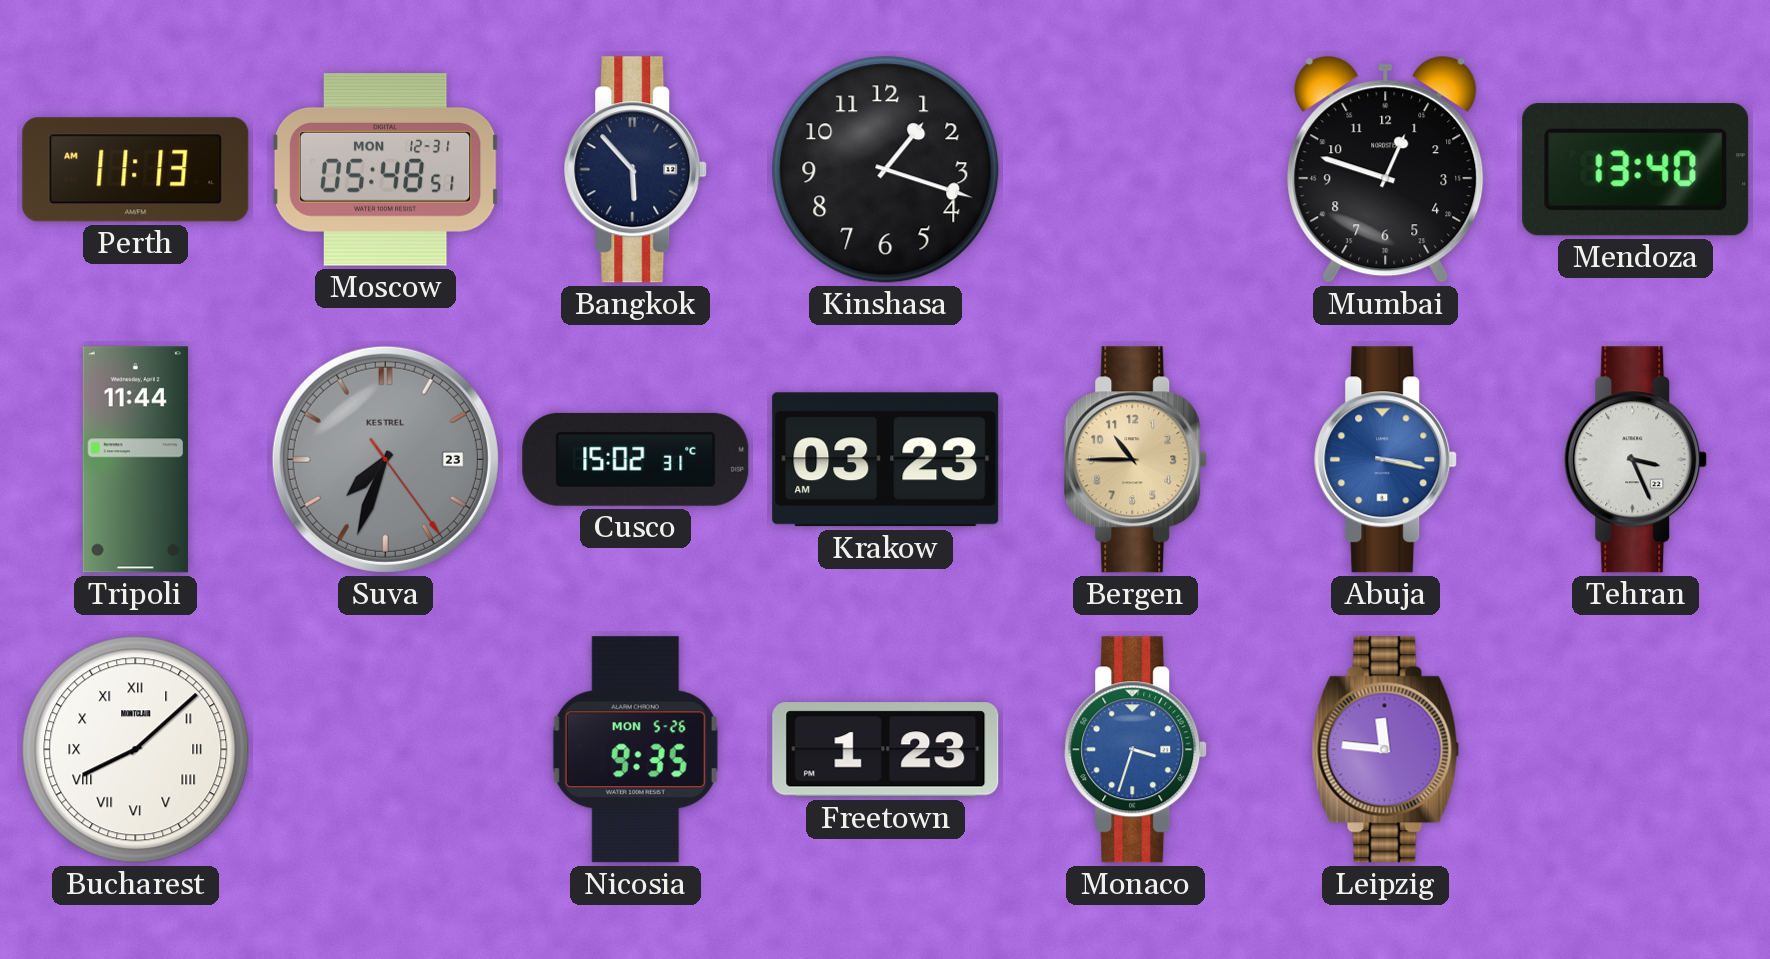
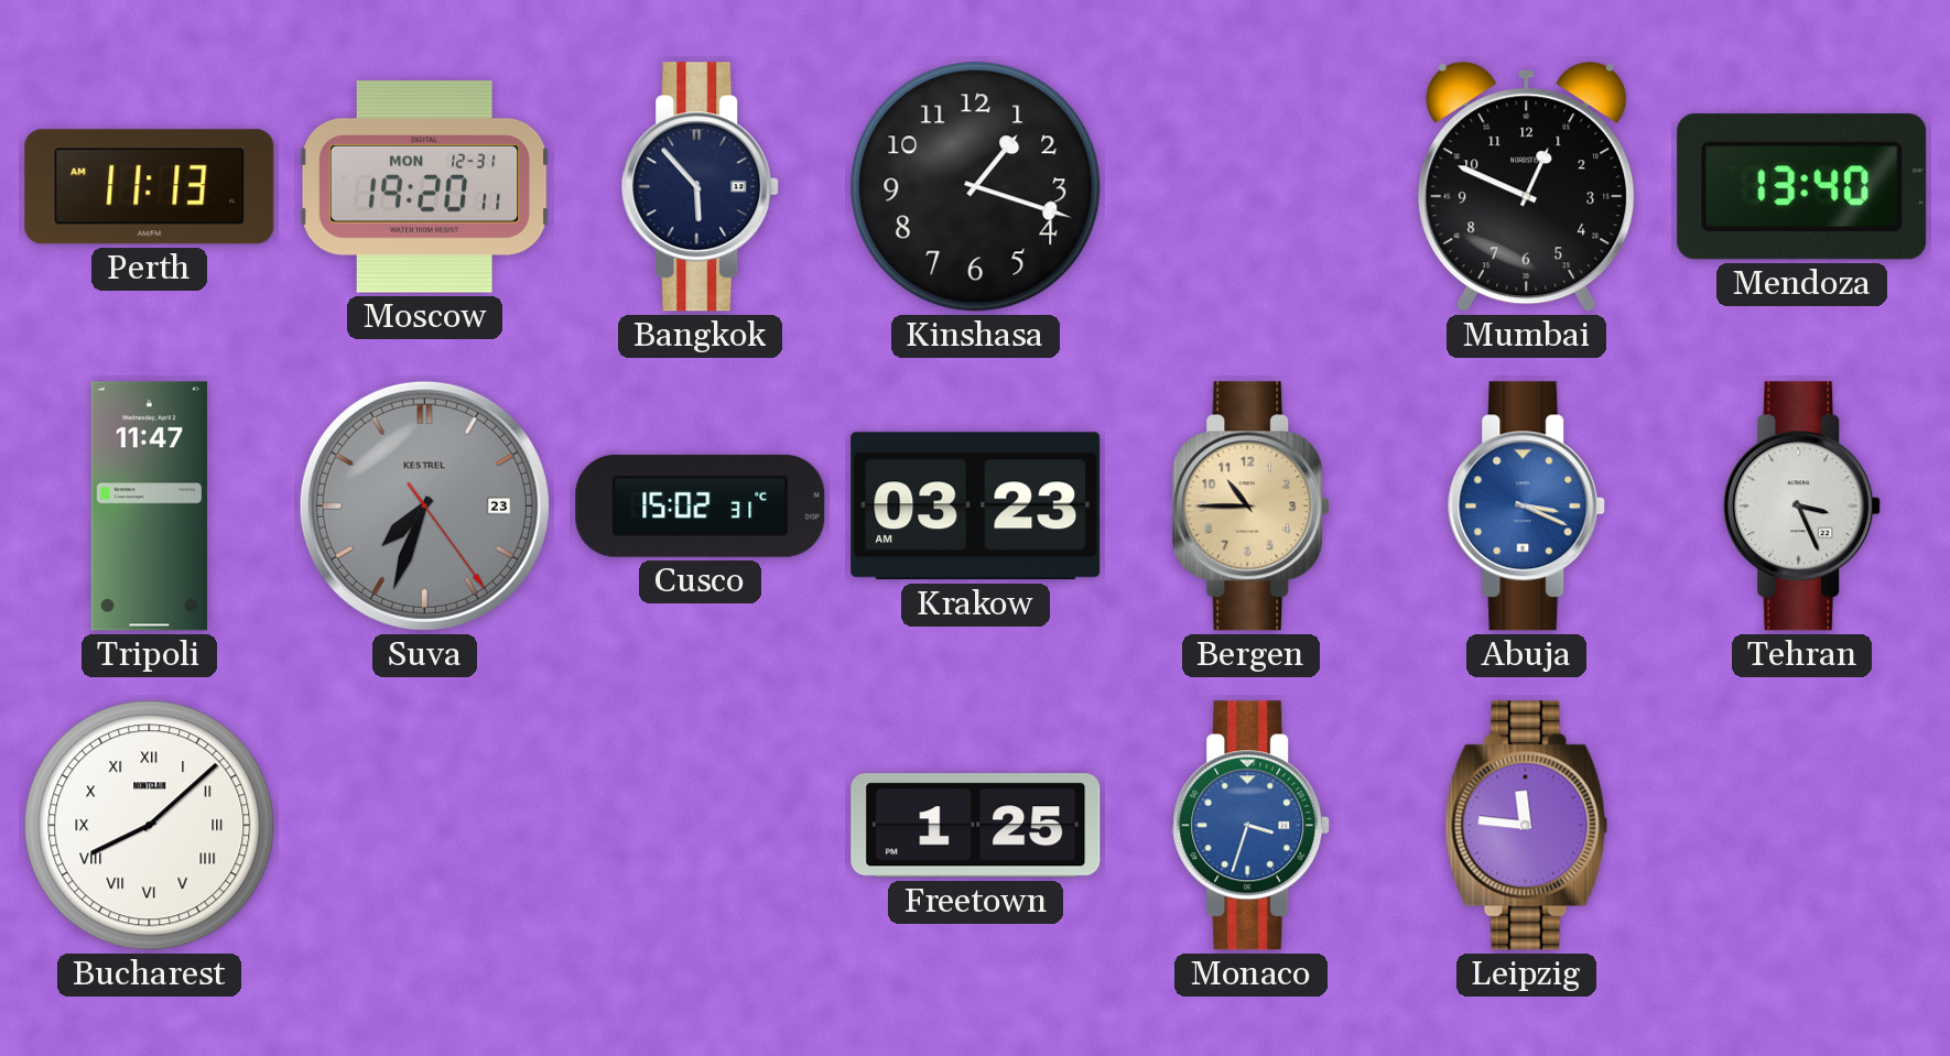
Moscow: 05:48 -> 19:20 (425, 187)
Mumbai: 12:48 -> 12:49 (1527, 186)
Tripoli: 11:44 -> 11:47 (149, 507)
Abuja: 3:17 -> 3:19 (1527, 507)
Nicosia: 9:35 -> none (635, 750)
Freetown: 1:23 -> 1:25 (976, 826)
